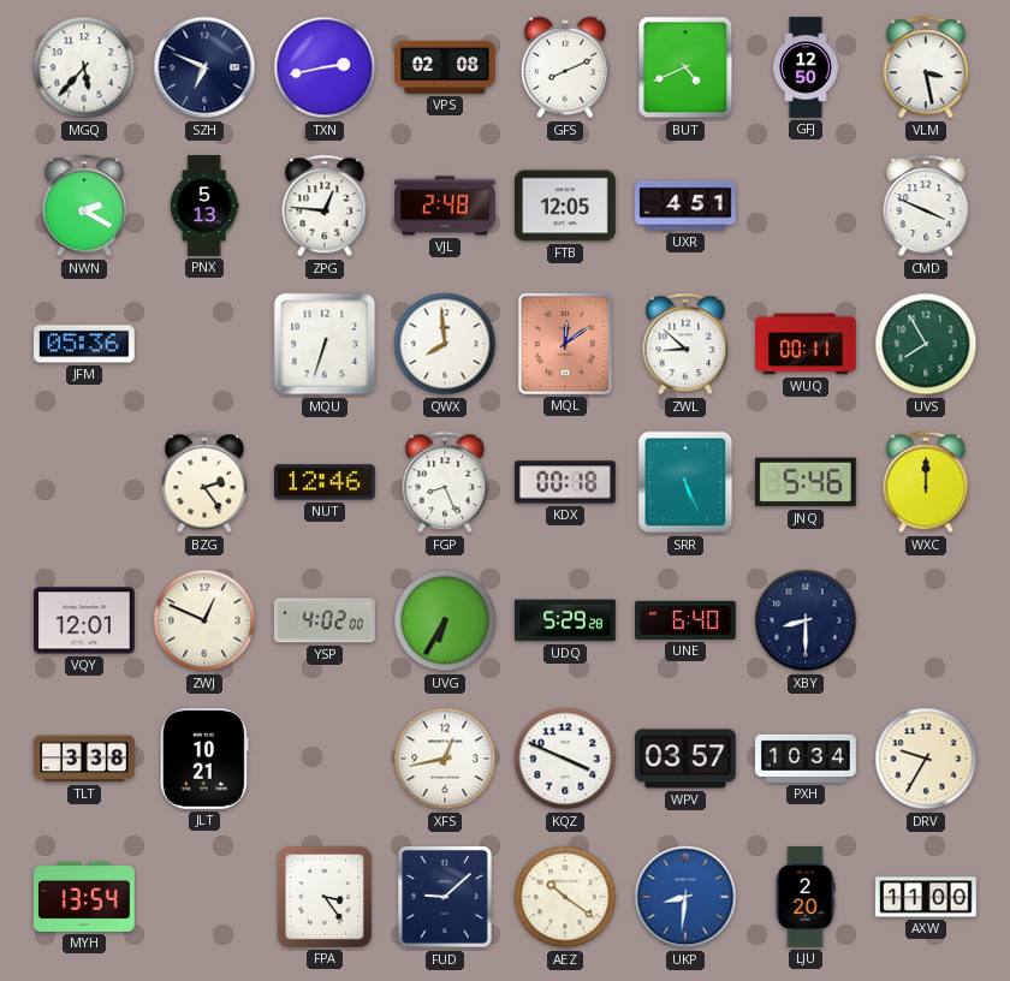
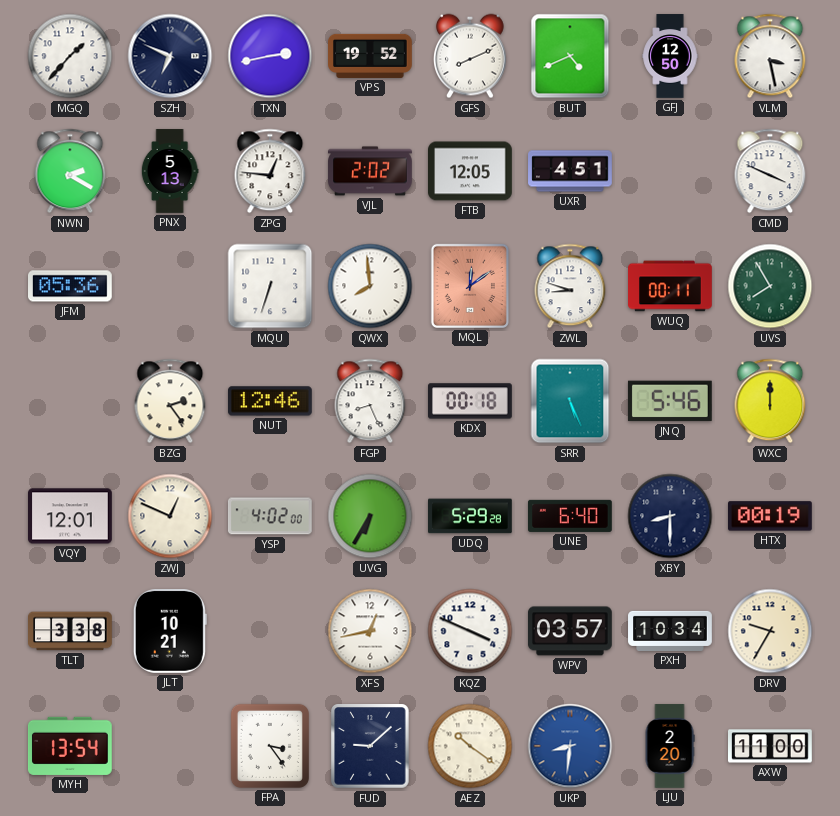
MGQ: 5:37 -> 1:37 (70, 56)
VPS: 02:08 -> 19:52 (370, 56)
VJL: 2:48 -> 2:02 (370, 171)
ZWL: 8:52 -> 8:48 (570, 286)
HTX: none -> 00:19 (771, 516)
